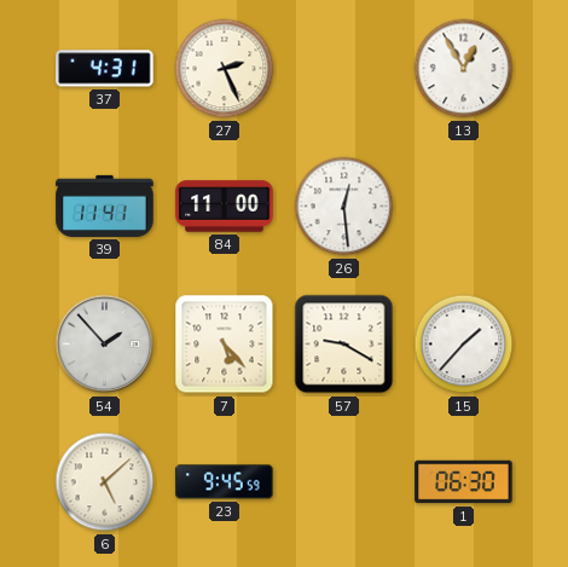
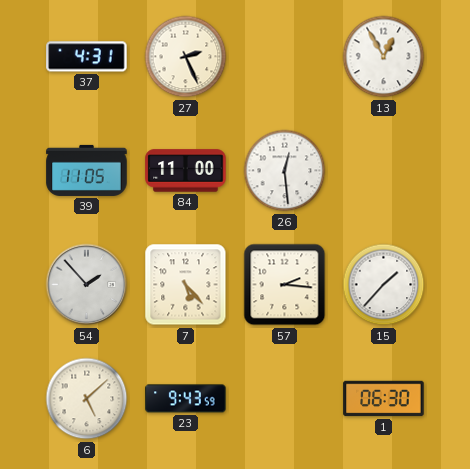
39: 11:41 -> 11:05 (87, 170)
57: 9:20 -> 2:16 (285, 285)
23: 9:45 -> 9:43 (186, 399)
